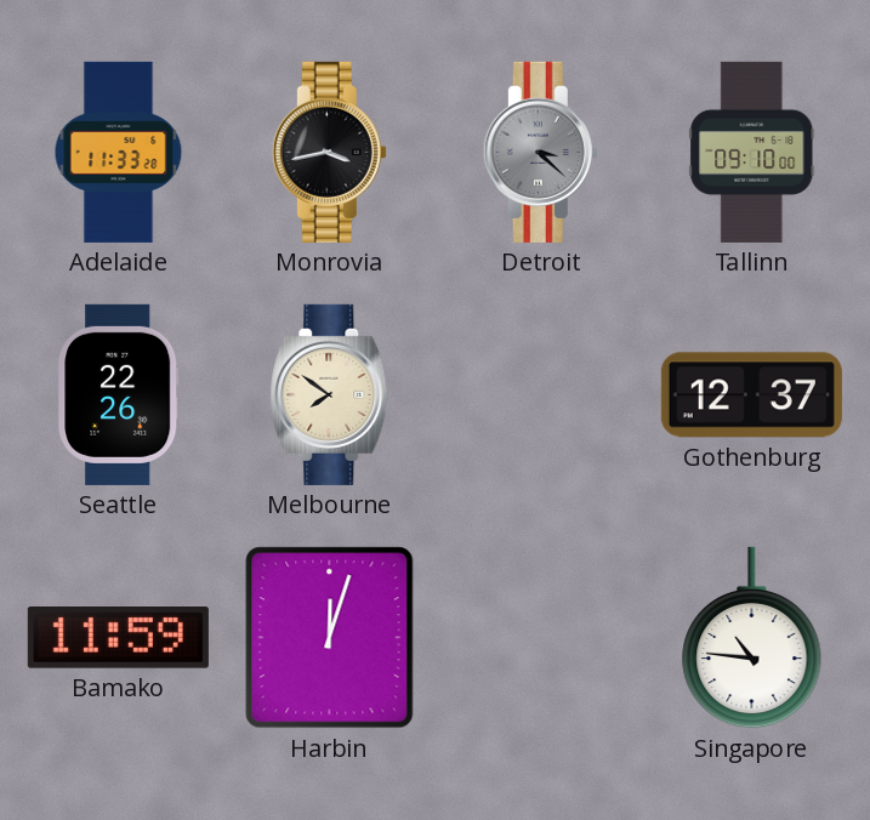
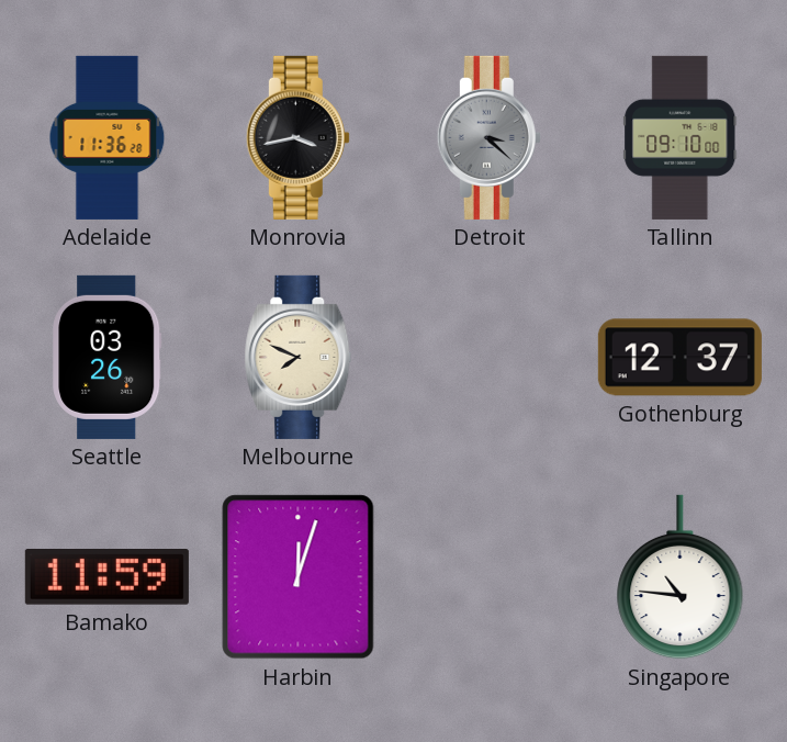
Adelaide: 11:33 -> 11:36 (108, 137)
Seattle: 22:26 -> 03:26 (108, 357)
Melbourne: 7:51 -> 7:49 (299, 357)
